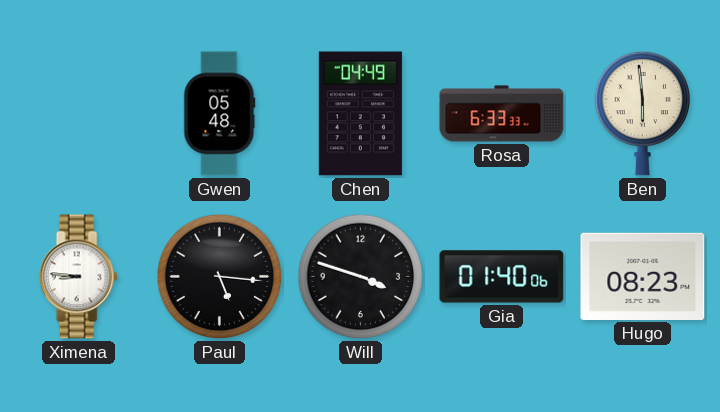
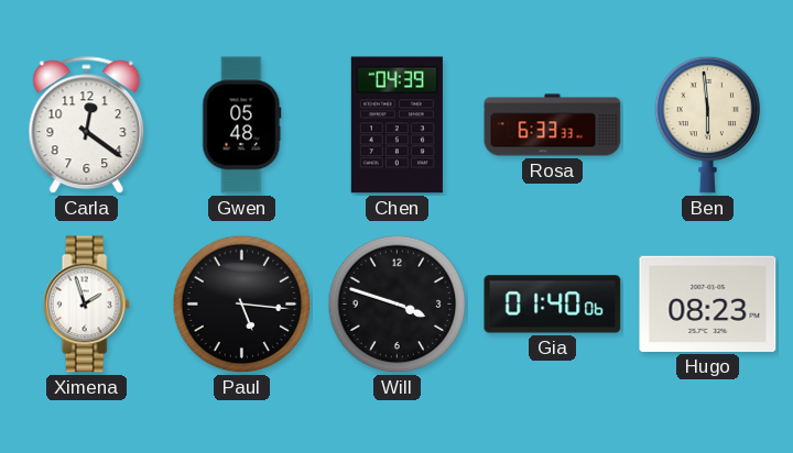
Carla: none -> 12:21 (87, 125)
Chen: 04:49 -> 04:39 (397, 125)
Ximena: 8:46 -> 1:57 (86, 305)
